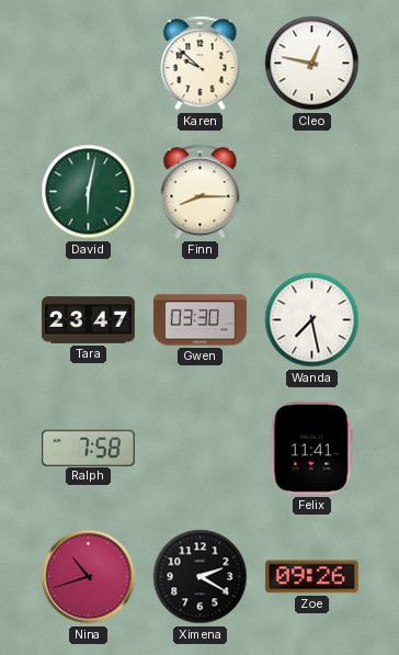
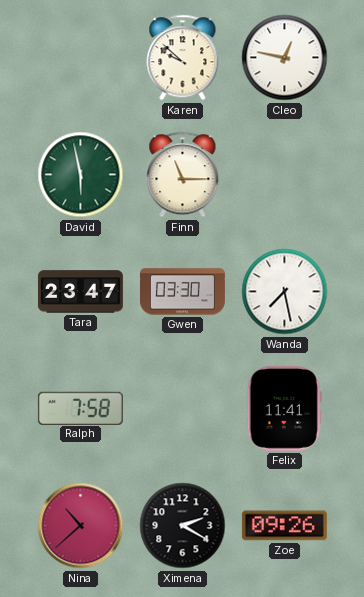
David: 6:02 -> 5:58 (81, 175)
Finn: 8:15 -> 11:15 (183, 175)
Nina: 10:42 -> 10:38 (81, 526)
